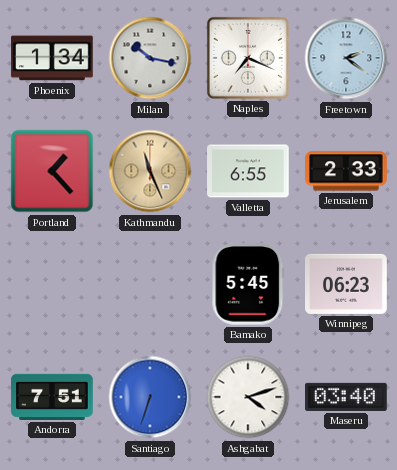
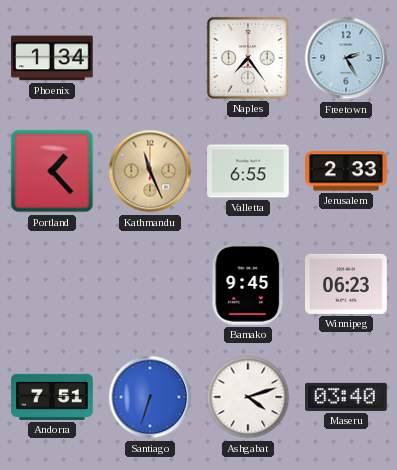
Milan: 10:17 -> none (150, 58)
Naples: 7:19 -> 7:24 (248, 58)
Freetown: 2:21 -> 2:25 (346, 58)
Bamako: 5:45 -> 9:45 (248, 285)
